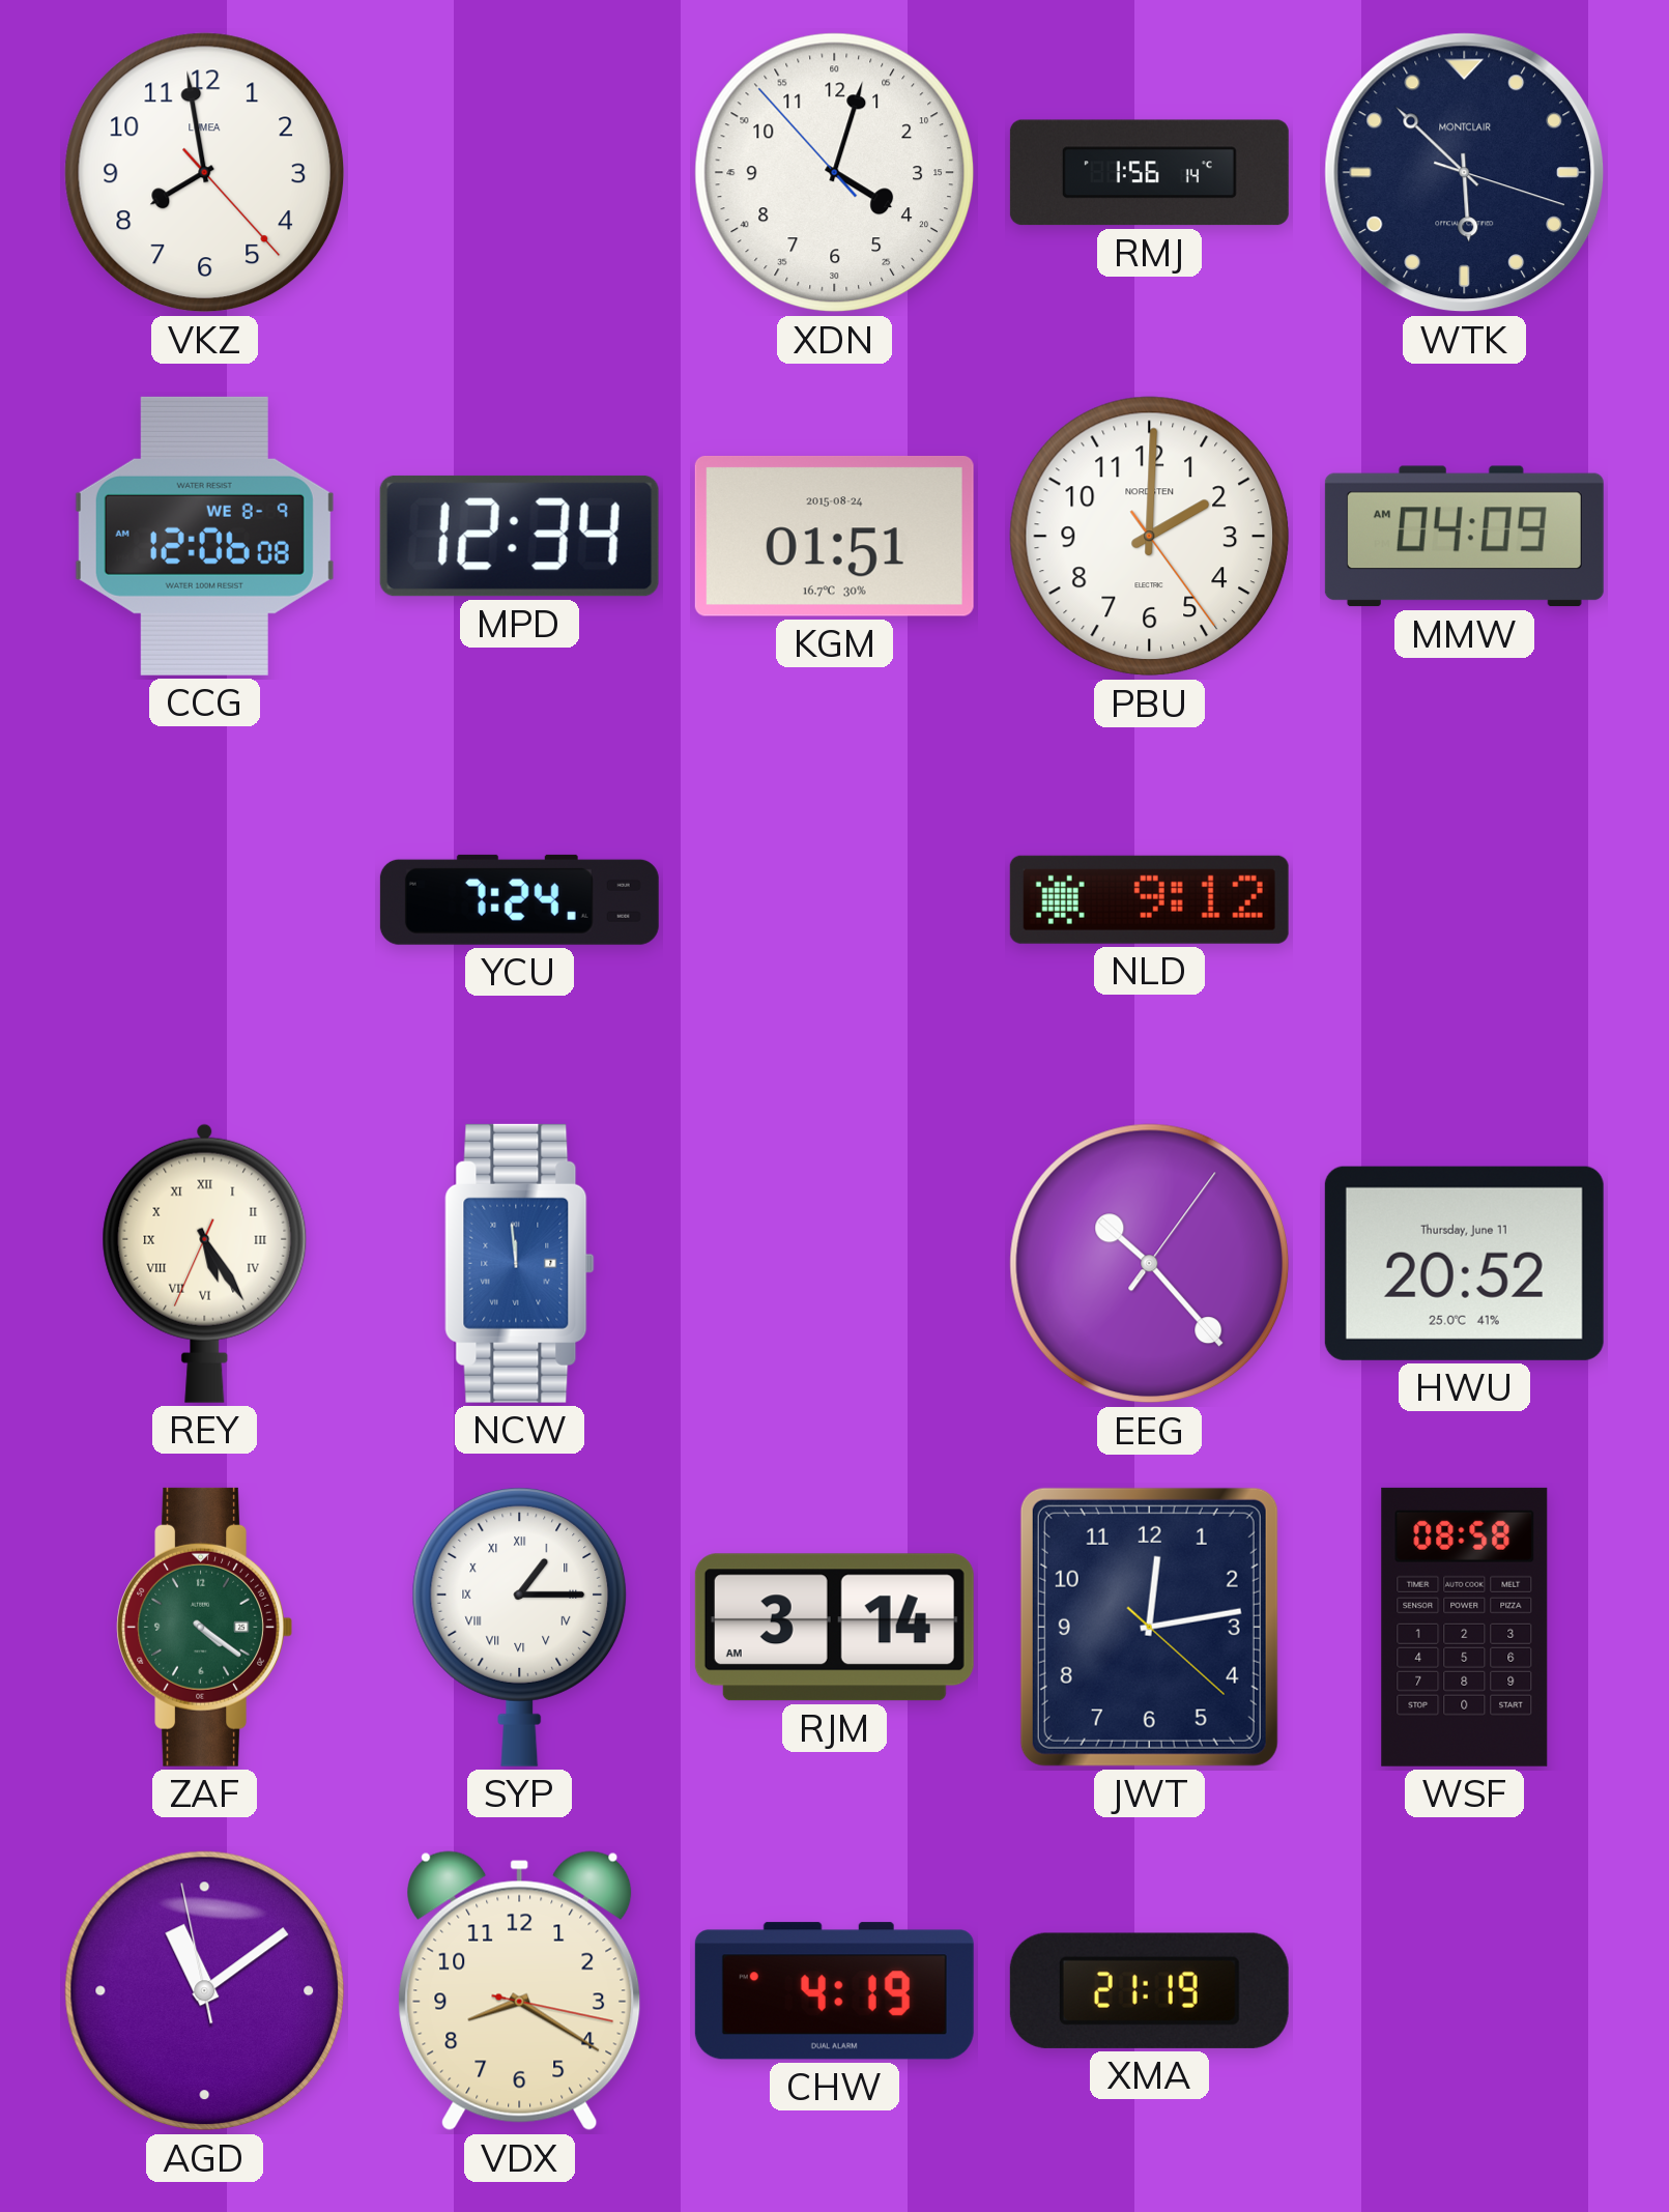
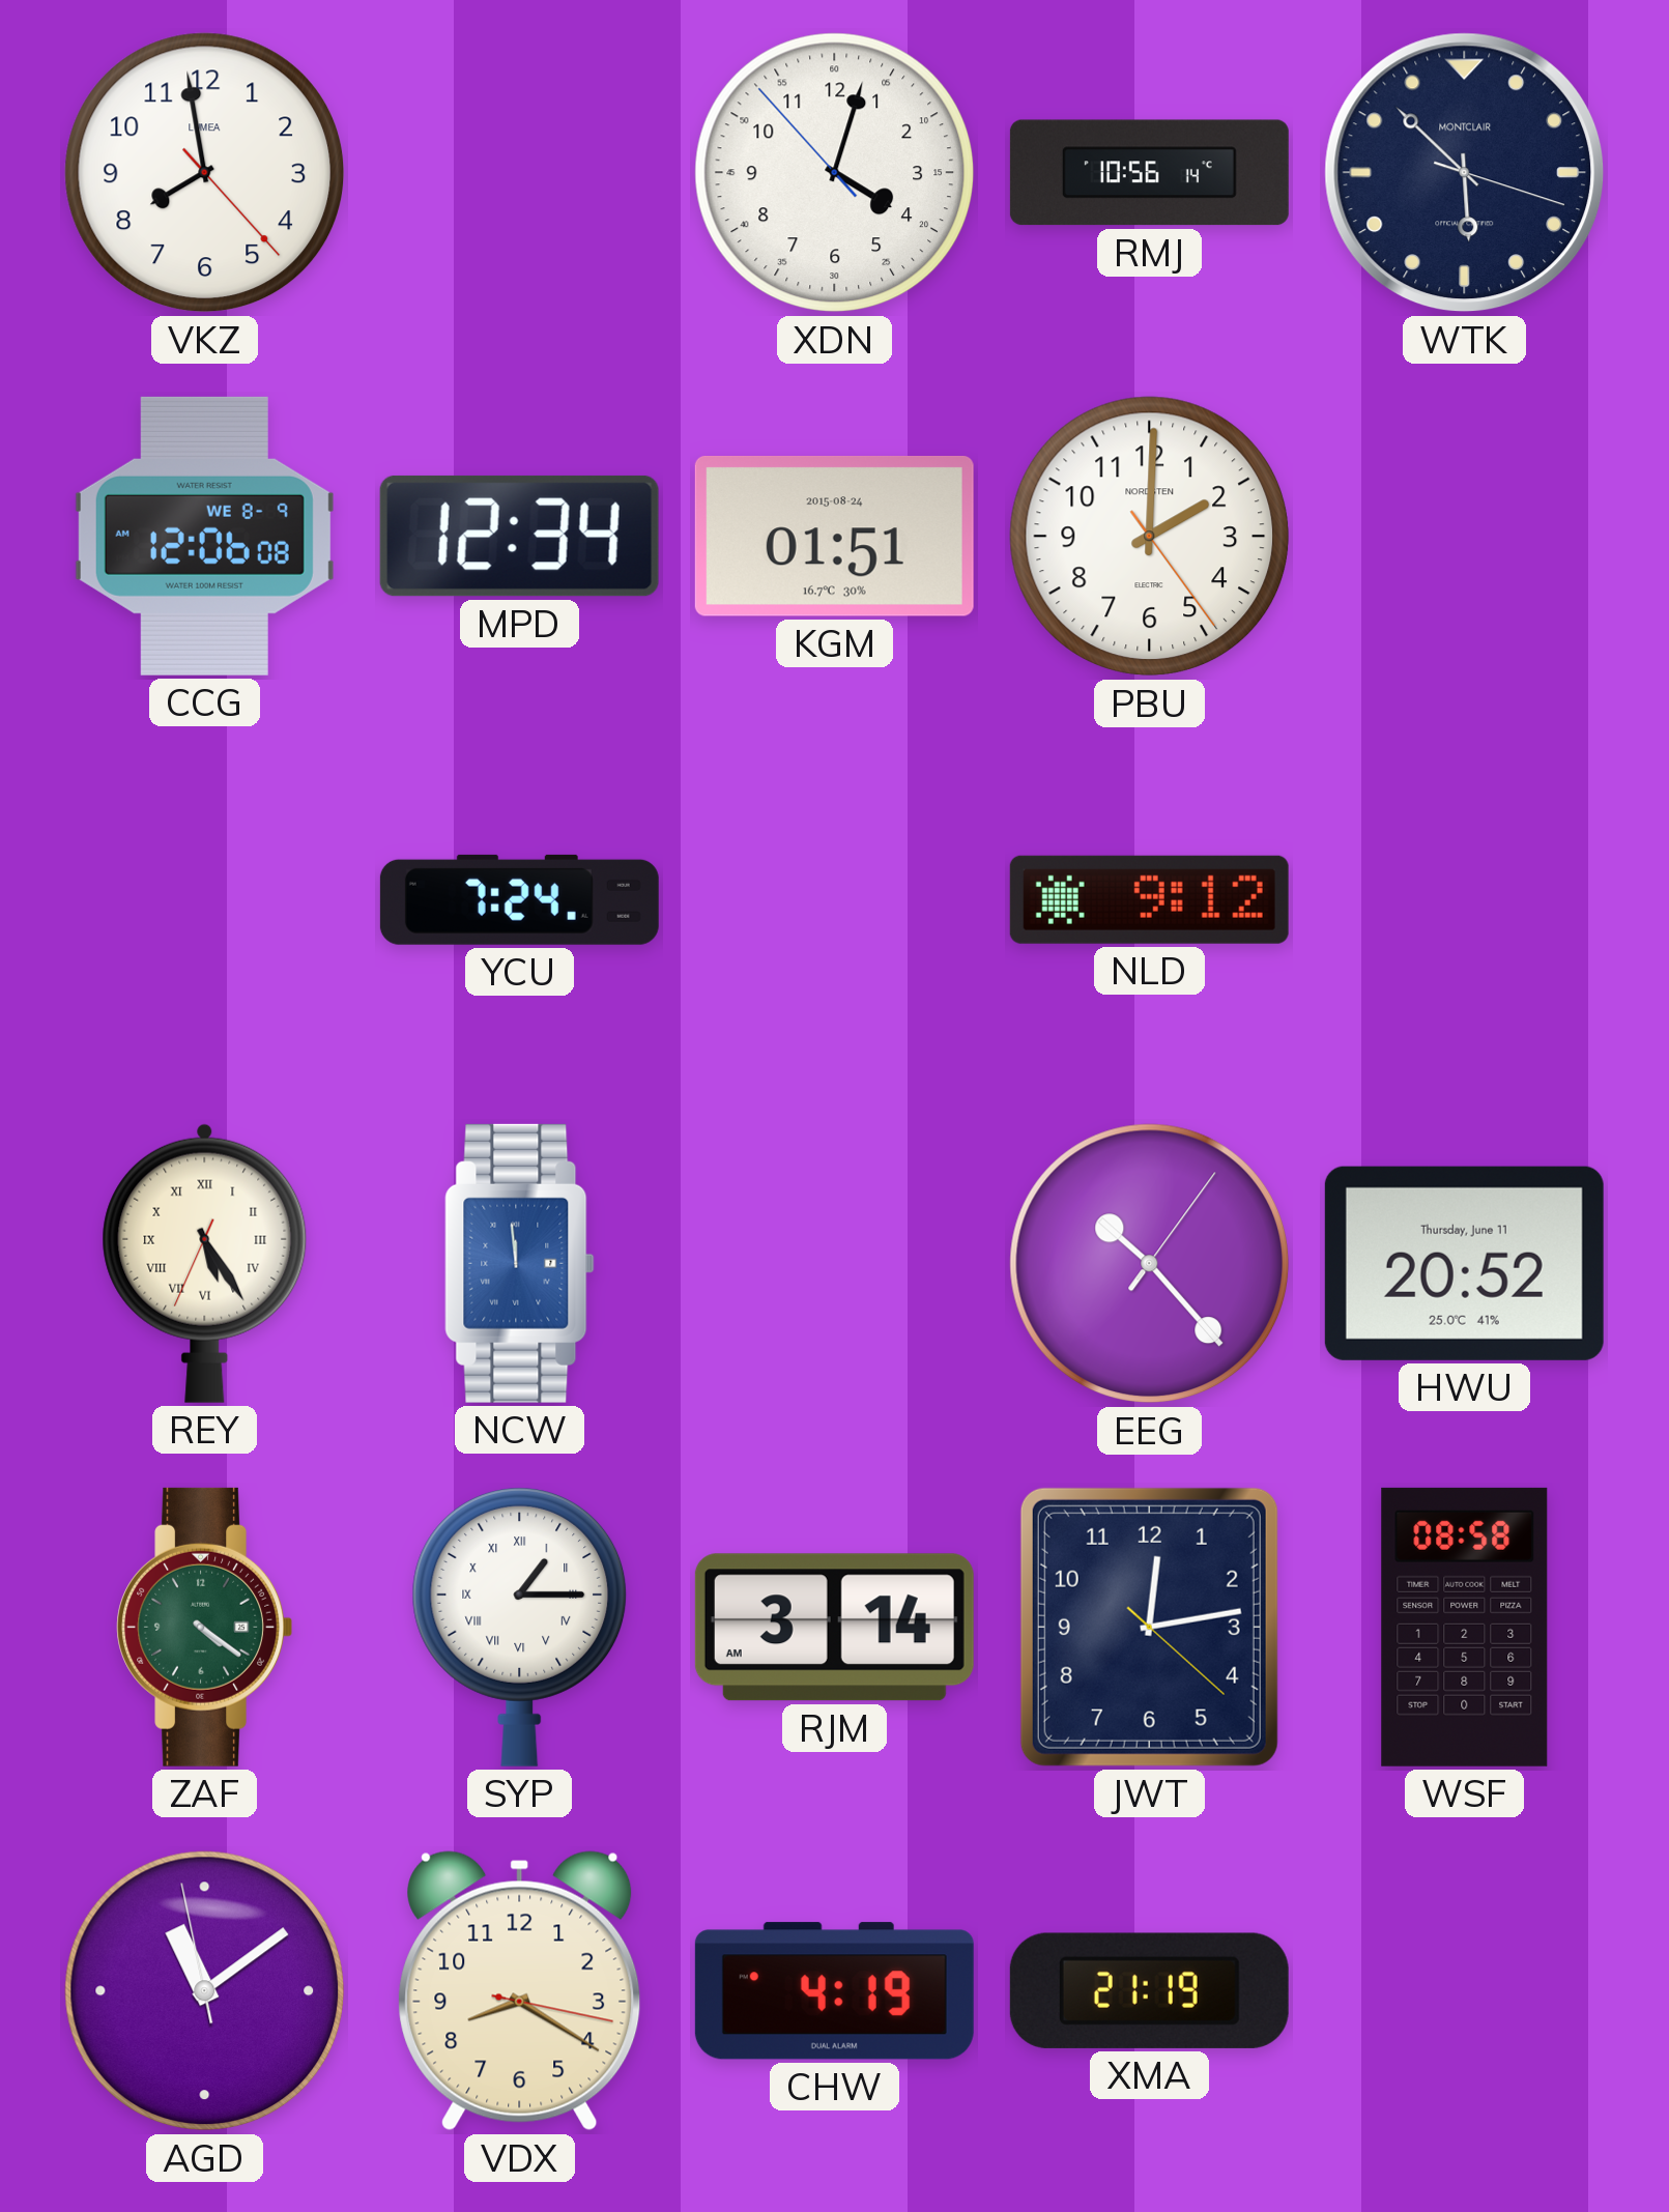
RMJ: 1:56 -> 10:56 (1149, 173)
MMW: 04:09 -> none (1464, 537)
